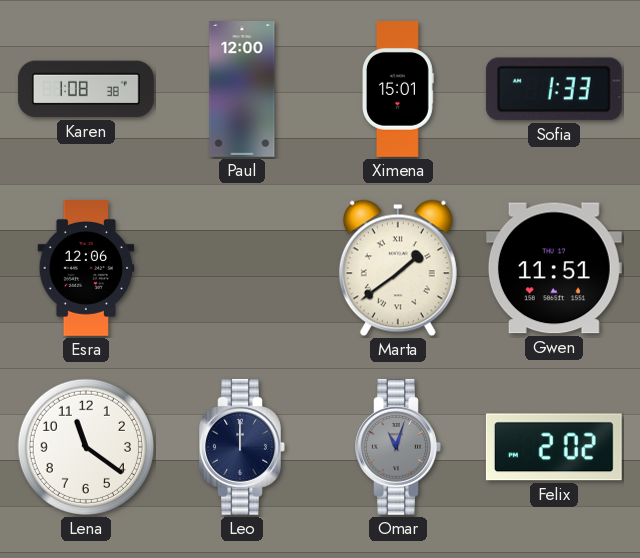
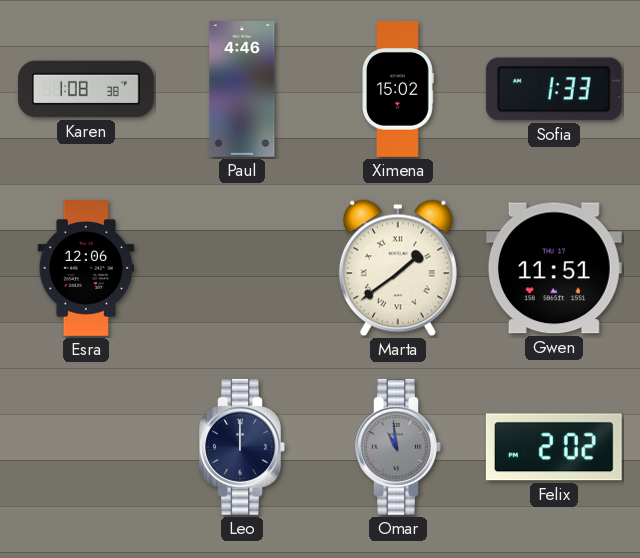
Paul: 12:00 -> 4:46 (242, 90)
Ximena: 15:01 -> 15:02 (398, 90)
Lena: 11:21 -> none (86, 447)
Omar: 11:03 -> 10:59 (398, 447)
